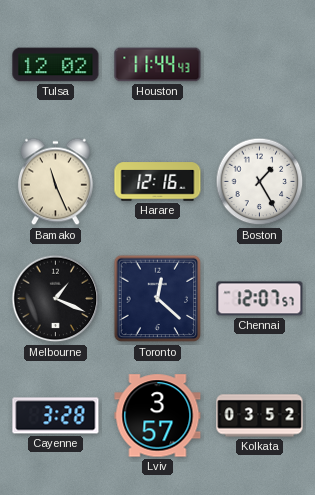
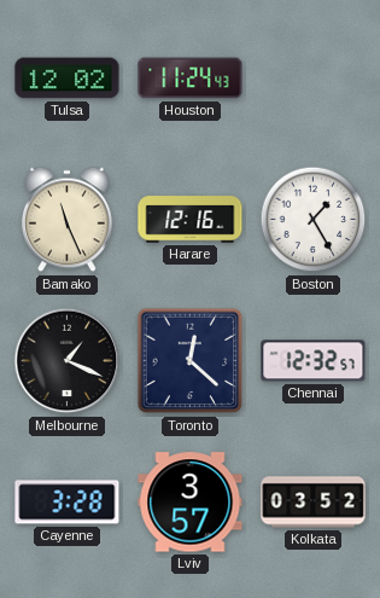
Houston: 11:44 -> 11:24 (191, 79)
Chennai: 12:07 -> 12:32 (314, 361)
